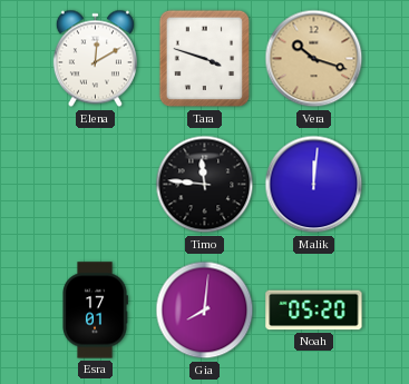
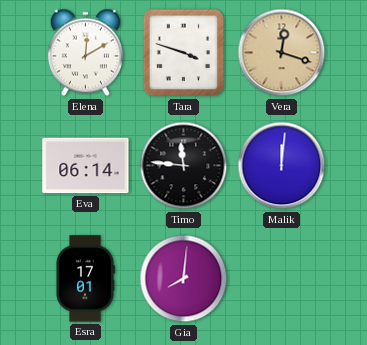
Vera: 10:18 -> 12:18 (282, 53)
Eva: none -> 06:14 (86, 166)
Noah: 05:20 -> none (314, 311)
